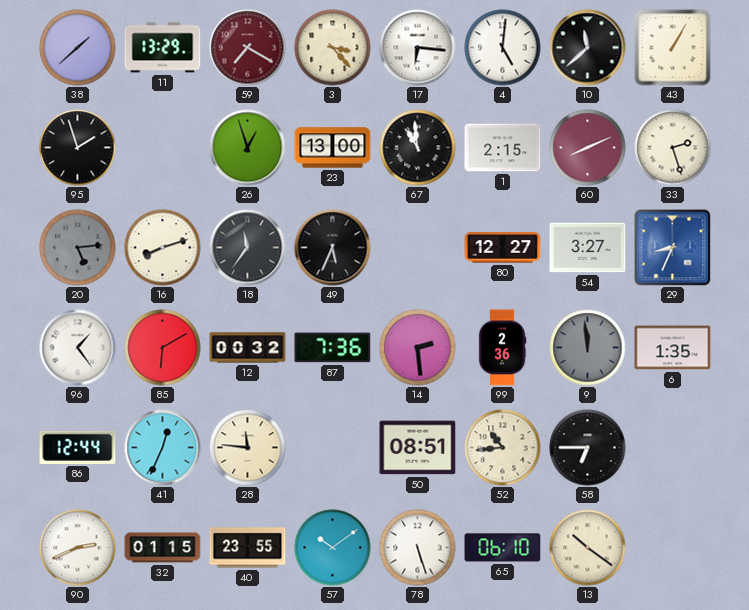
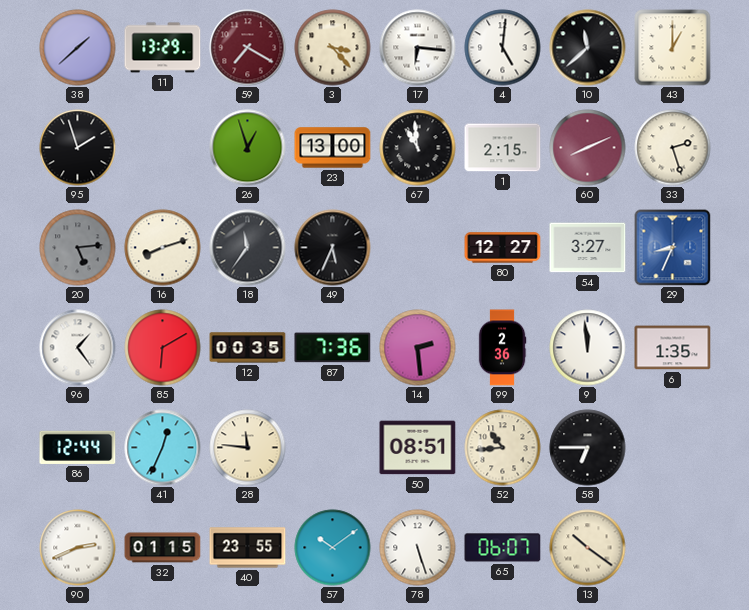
43: 1:05 -> 1:00 (673, 48)
12: 00:32 -> 00:35 (248, 348)
9 dial: grey -> white (588, 348)
65: 06:10 -> 06:07 (503, 548)
